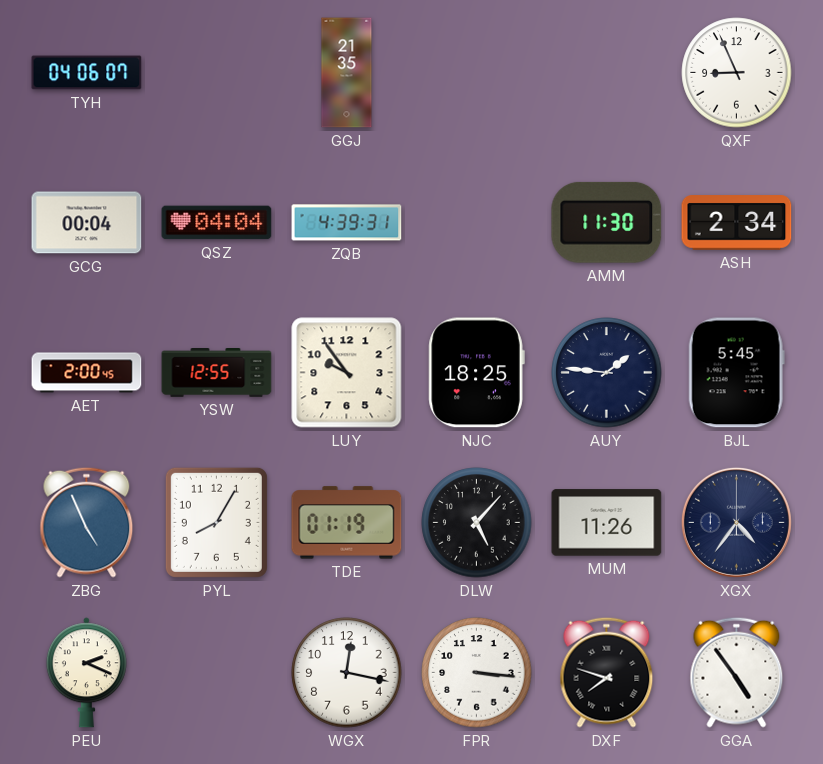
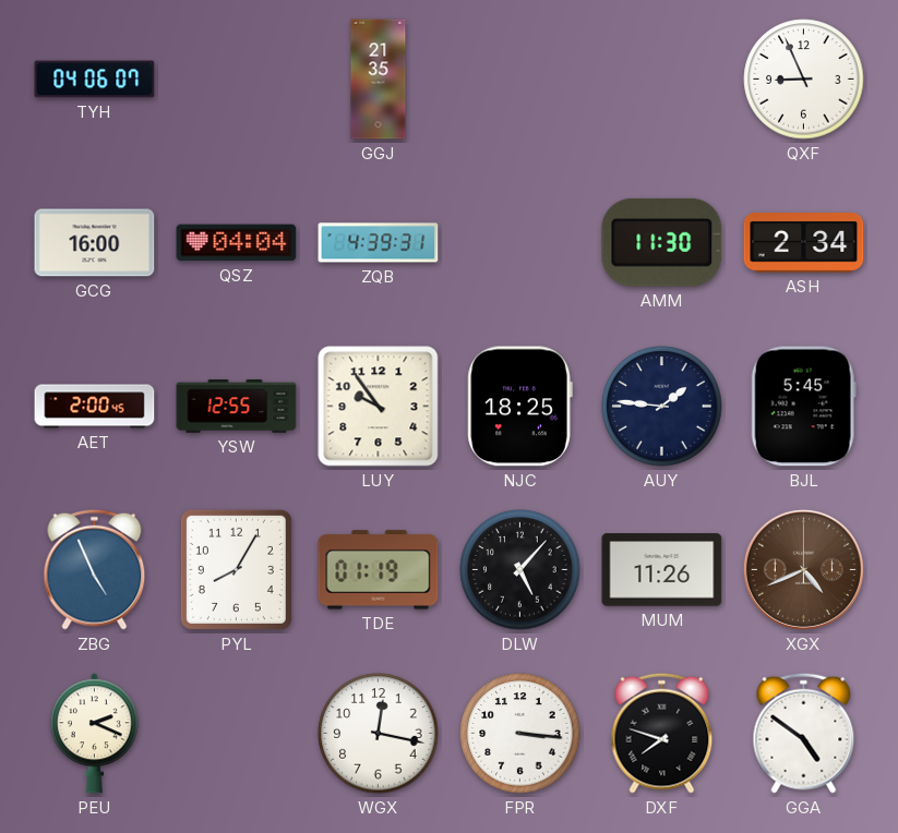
GCG: 00:04 -> 16:00 (95, 243)
XGX: 4:36 -> 4:41 (803, 569)
XGX dial: navy -> brown (803, 569)
GGA: 4:54 -> 4:51 (804, 733)
